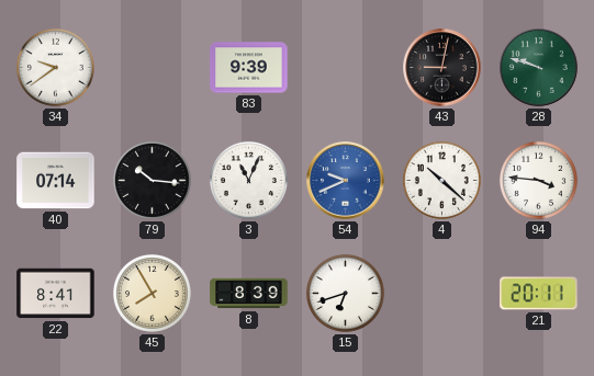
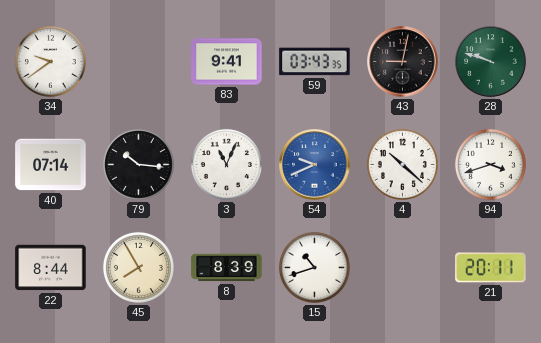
83: 9:39 -> 9:41 (227, 62)
59: none -> 03:43 (315, 62)
94: 3:46 -> 3:42 (490, 164)
22: 8:41 -> 8:44 (51, 268)
15: 6:42 -> 10:42 (314, 267)
